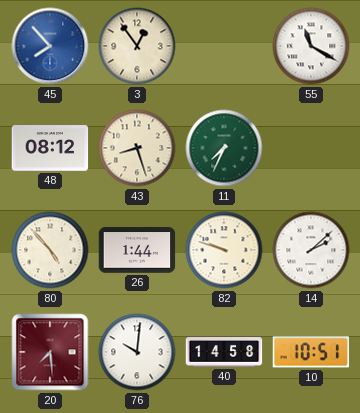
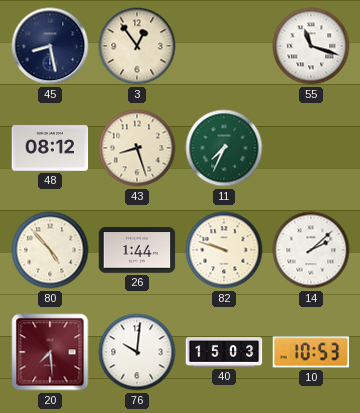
45: 7:53 -> 8:28 (50, 46)
45 dial: blue -> navy (50, 46)
55: 11:20 -> 11:18 (311, 46)
40: 14:58 -> 15:03 (224, 352)
10: 10:51 -> 10:53 (311, 352)
